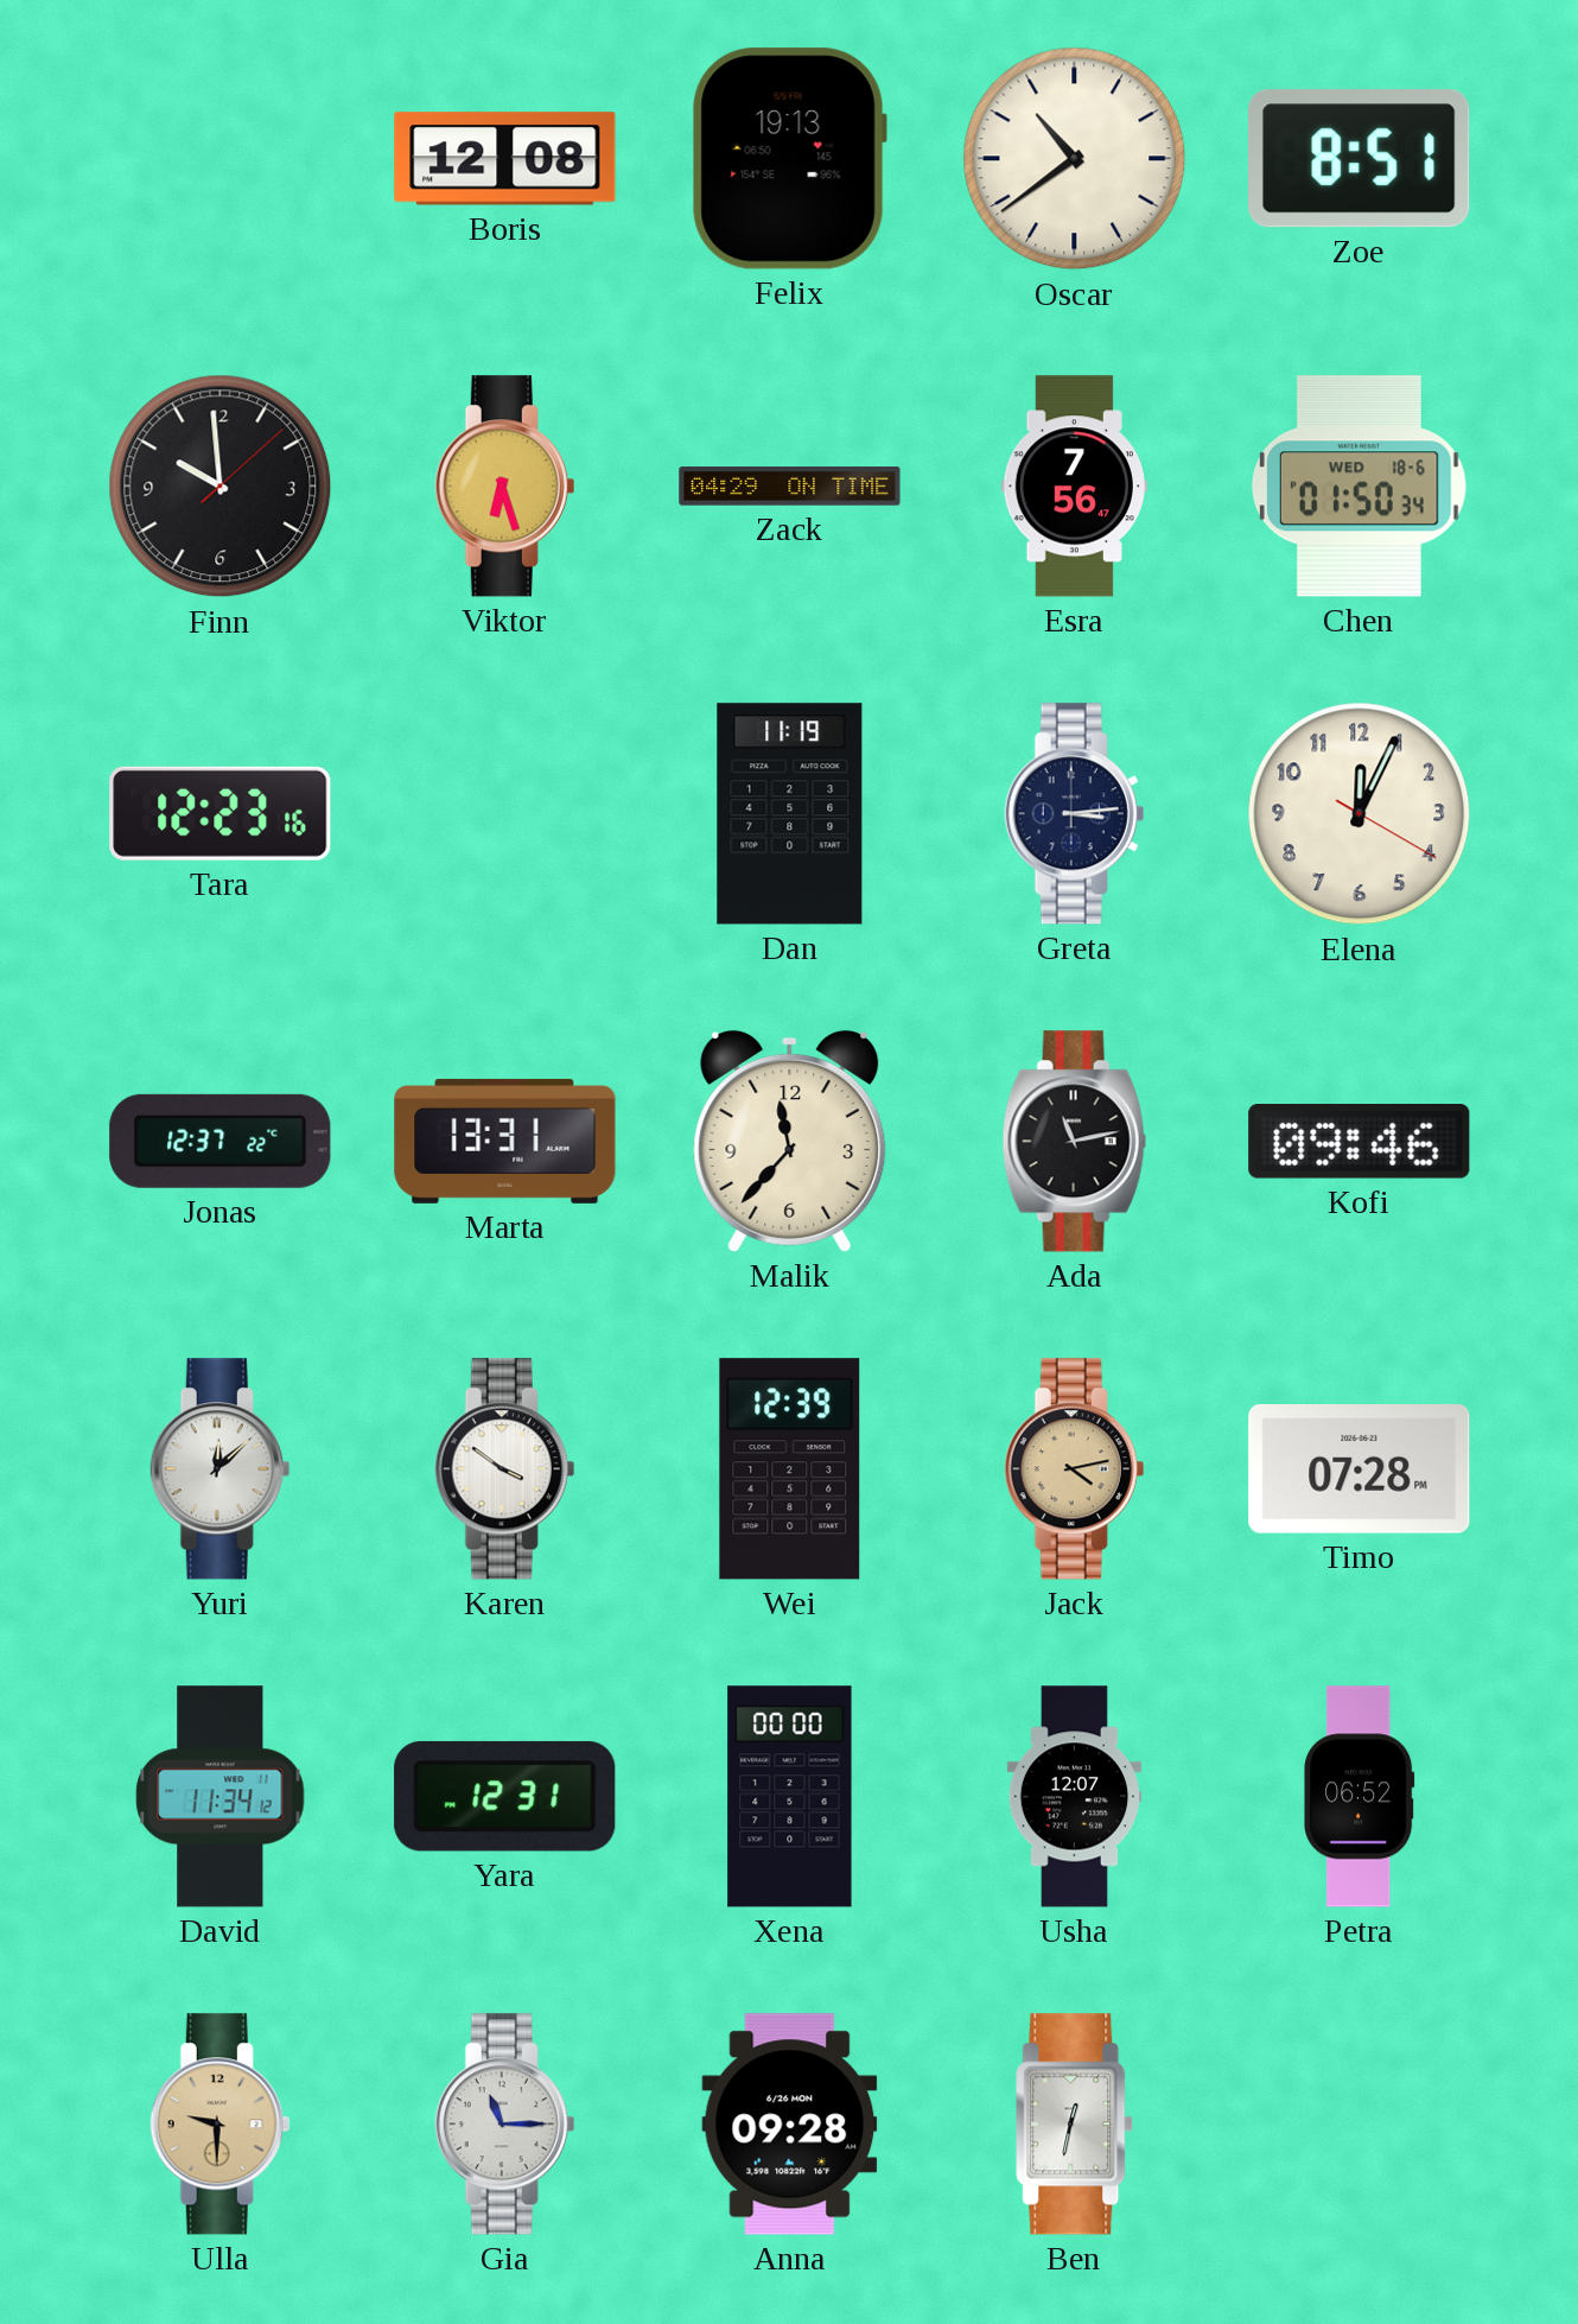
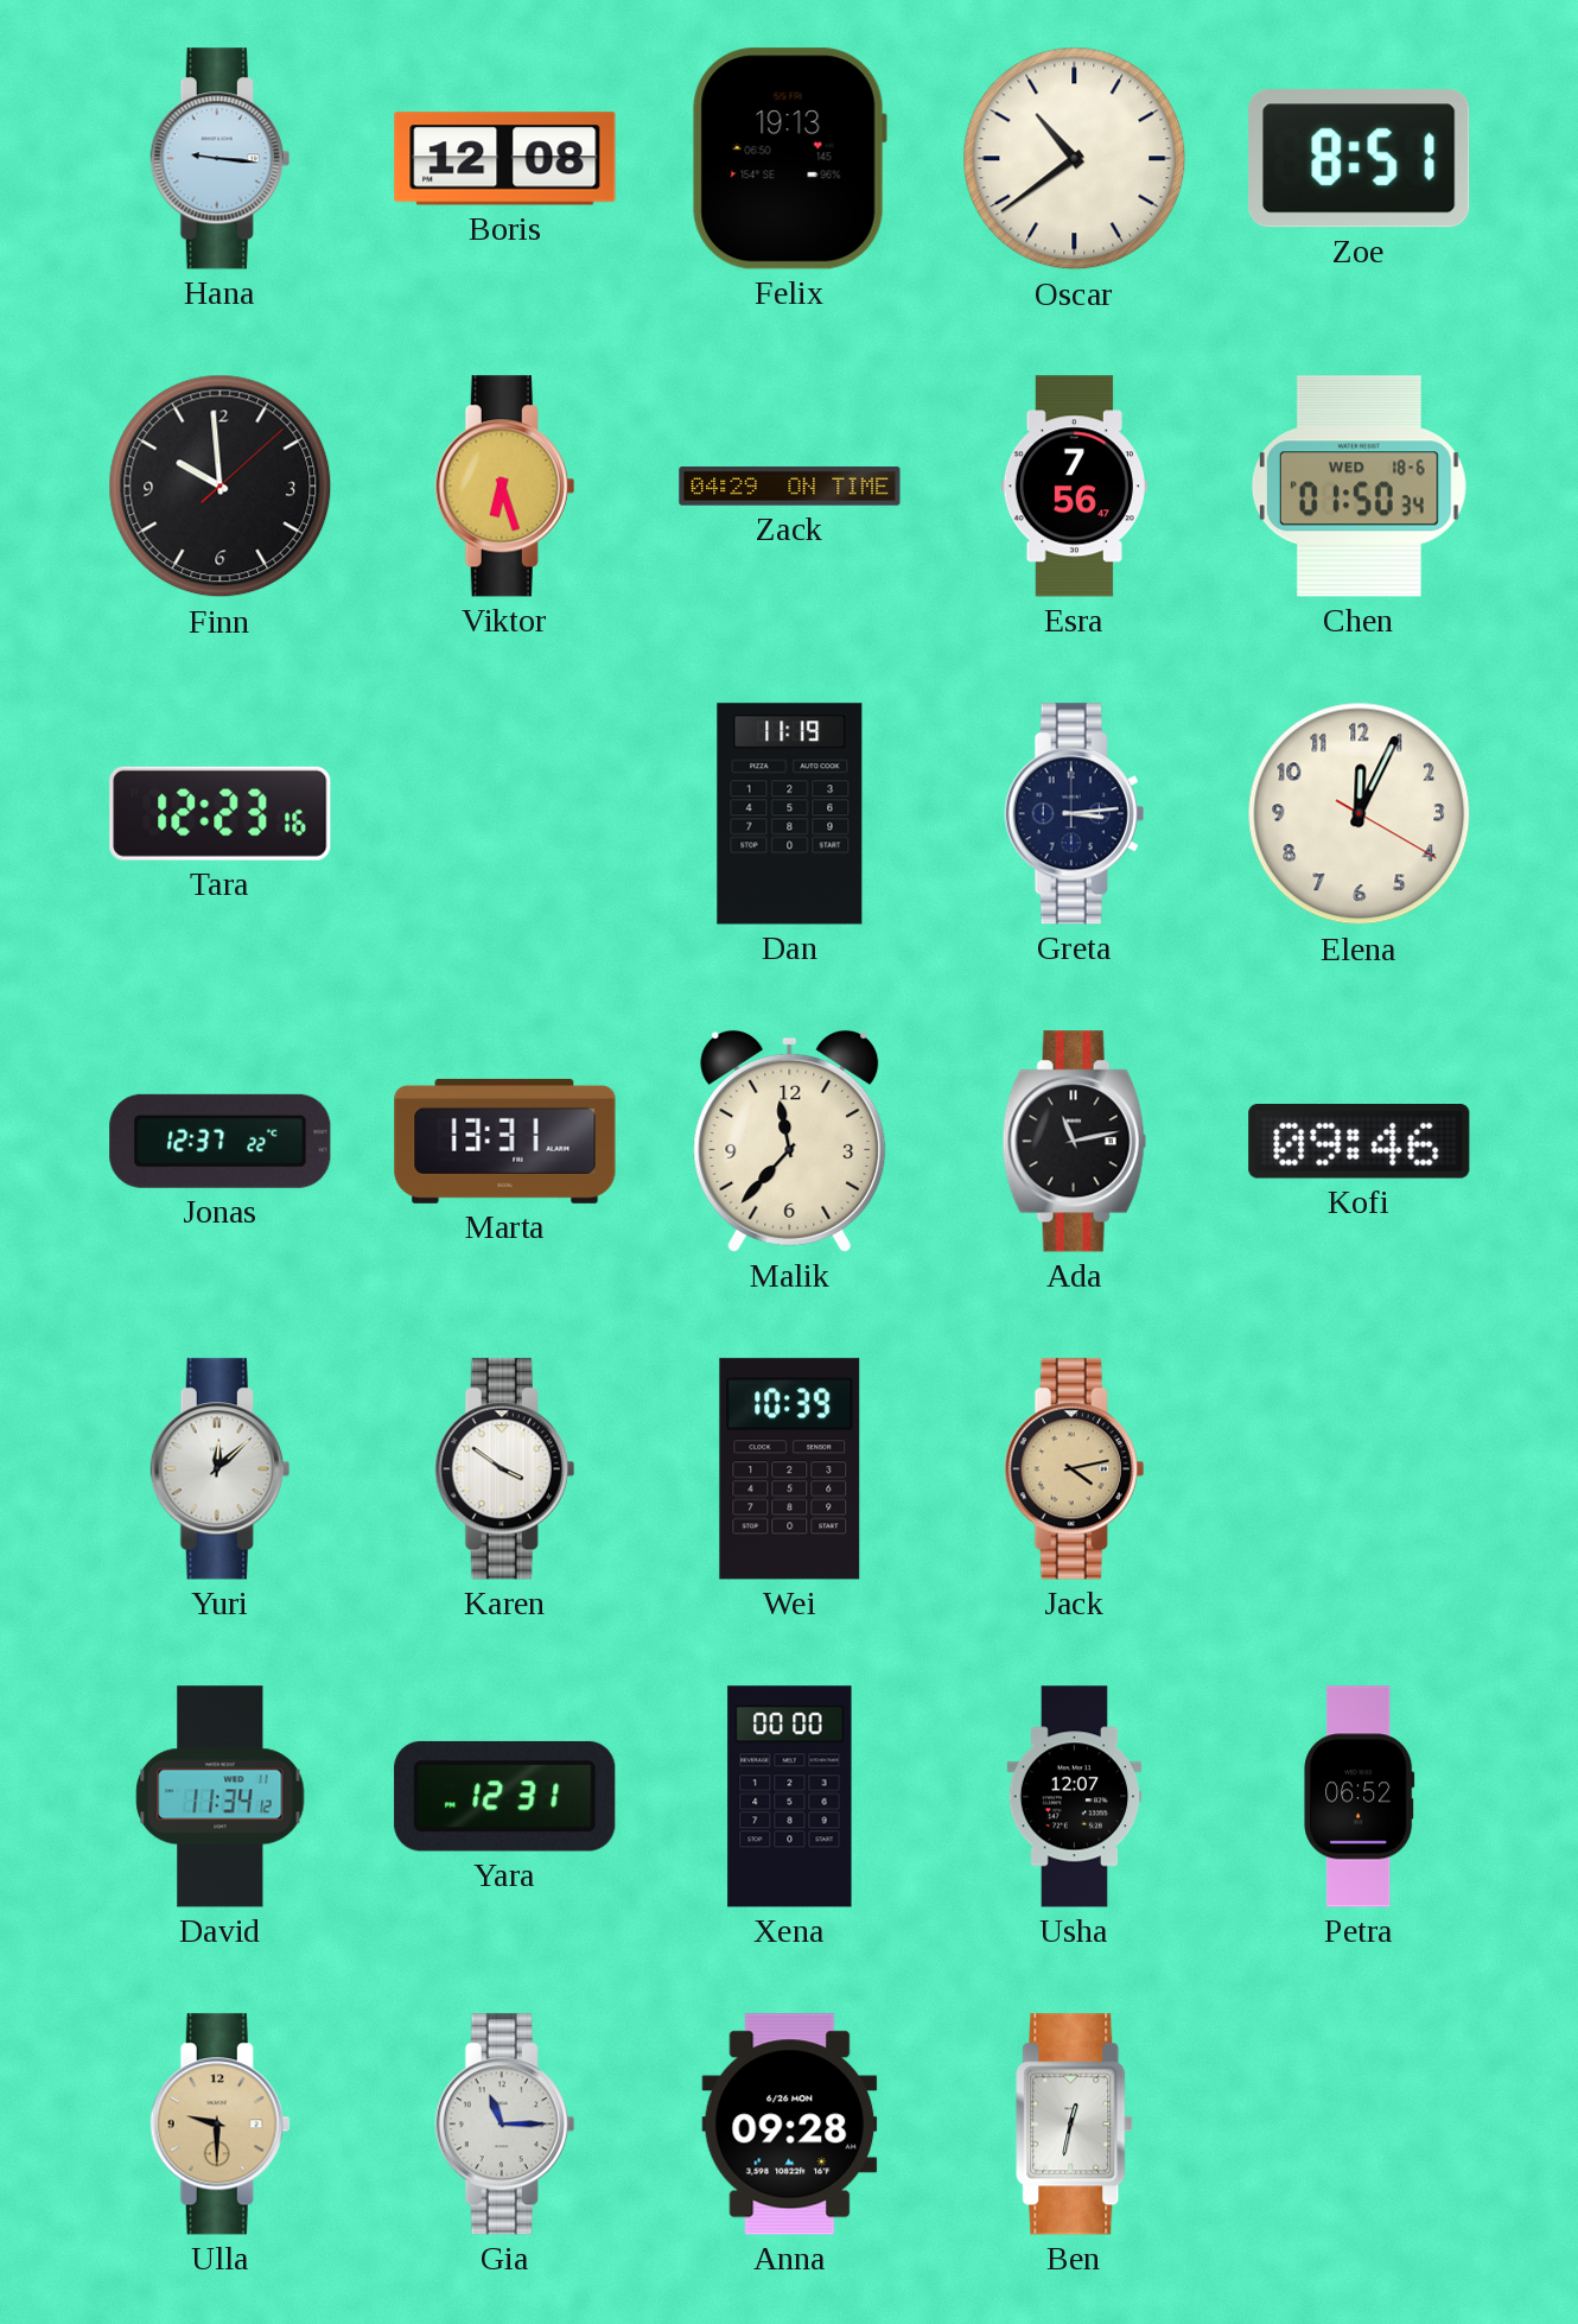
Hana: none -> 9:16 (221, 159)
Wei: 12:39 -> 10:39 (790, 1469)
Timo: 07:28 -> none (1360, 1469)
